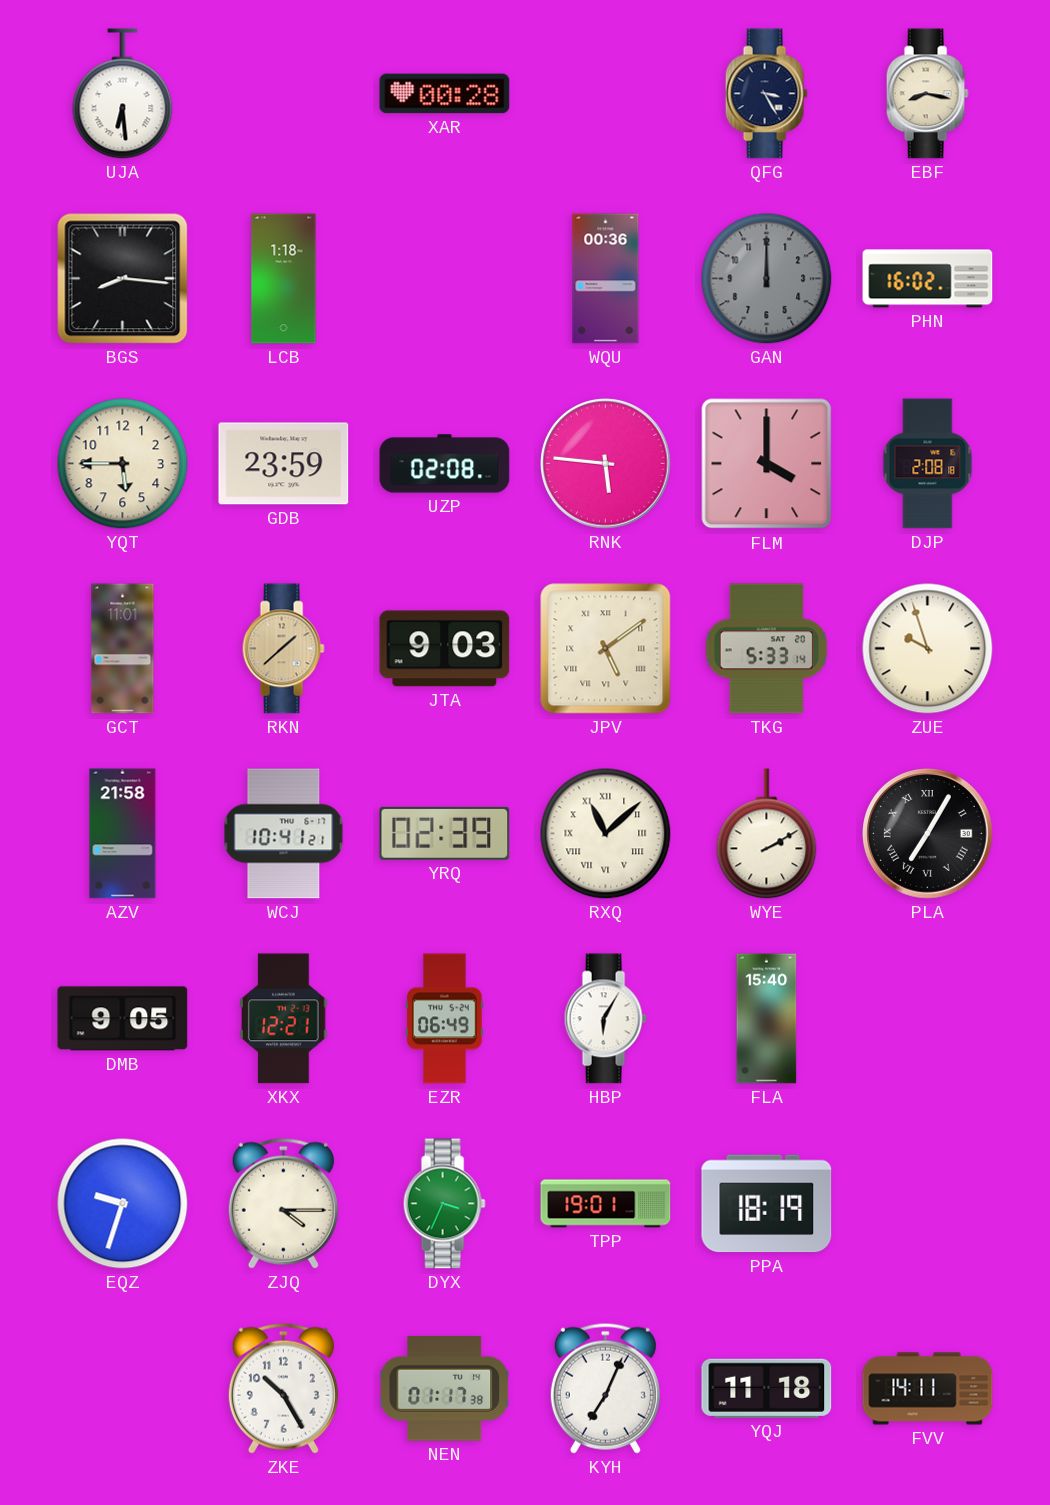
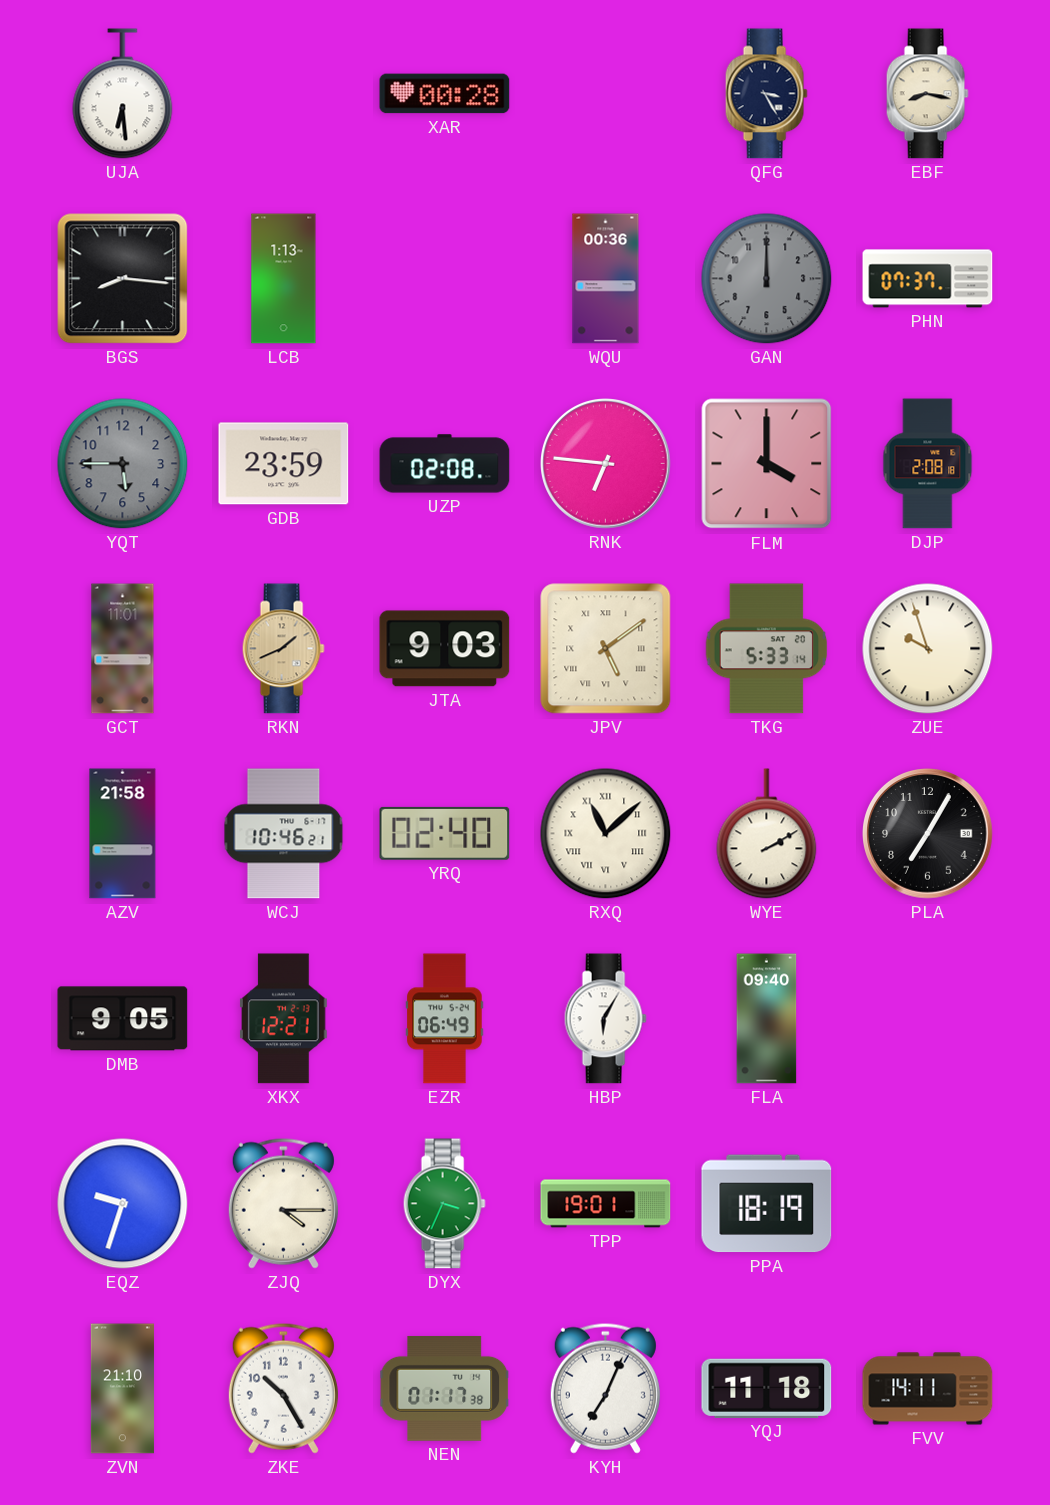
LCB: 1:18 -> 1:13 (284, 279)
PHN: 16:02 -> 07:37 (928, 279)
YQT dial: cream -> grey (123, 464)
RNK: 5:46 -> 6:46 (606, 464)
RKN: 1:38 -> 1:41 (283, 649)
WCJ: 10:41 -> 10:46 (284, 834)
YRQ: 02:39 -> 02:40 (445, 833)
PLA numerals: Roman -> Arabic (928, 834)
FLA: 15:40 -> 09:40 (767, 1019)
ZVN: none -> 21:10 (122, 1389)
